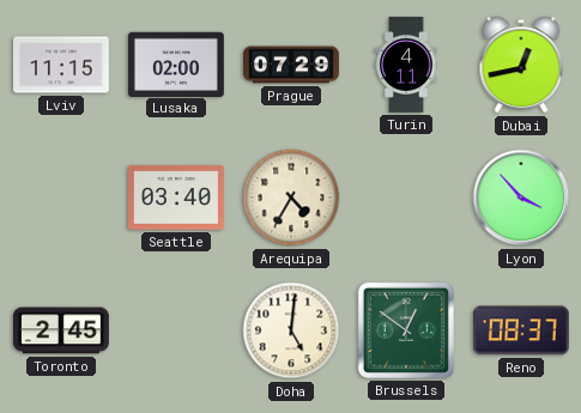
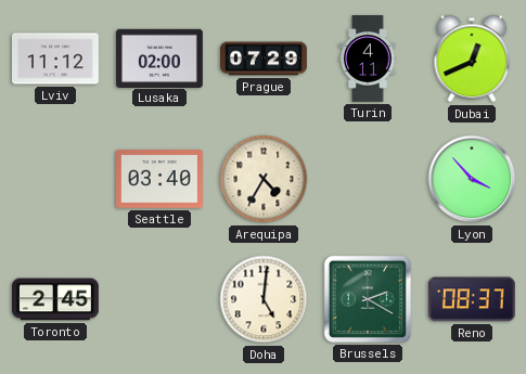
Lviv: 11:15 -> 11:12 (56, 59)
Dubai: 12:43 -> 12:41 (472, 59)
Brussels: 12:51 -> 2:20 (368, 299)
